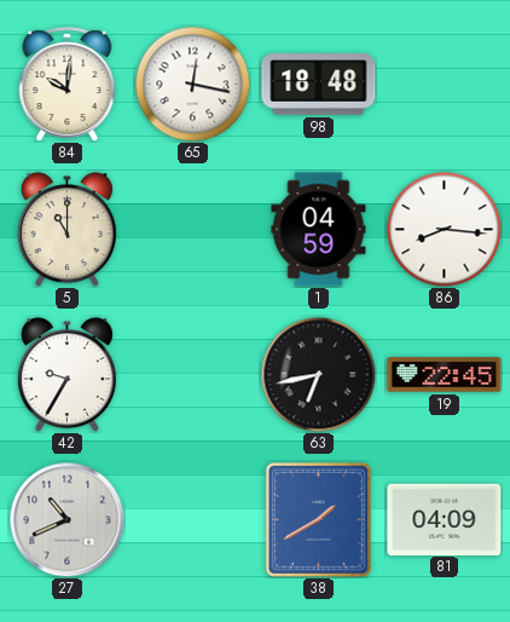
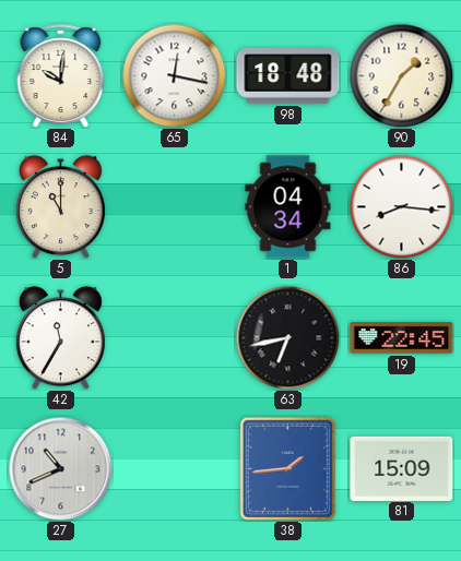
90: none -> 1:35 (401, 75)
1: 04:59 -> 04:34 (288, 207)
42: 9:35 -> 11:35 (60, 338)
38: 1:40 -> 1:44 (287, 468)
81: 04:09 -> 15:09 (402, 468)
